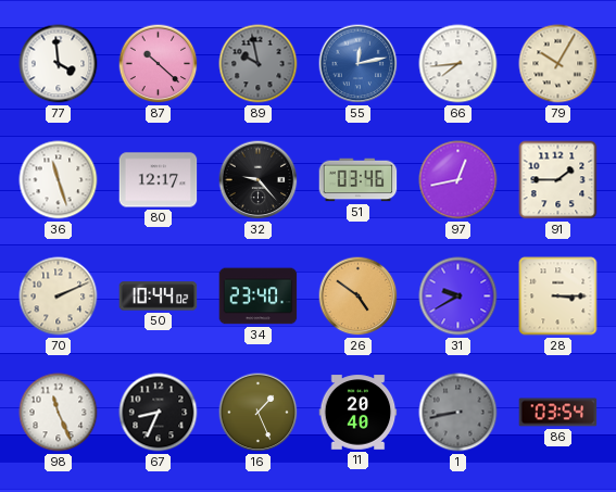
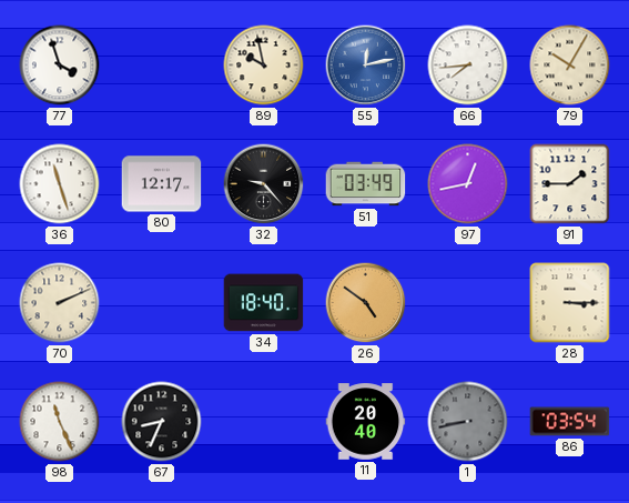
77: 3:59 -> 3:57 (60, 66)
87: 10:22 -> none (159, 64)
89 dial: grey -> cream (264, 66)
51: 03:46 -> 03:49 (366, 184)
50: 10:44 -> none (159, 297)
34: 23:40 -> 18:40 (264, 303)
31: 9:40 -> none (458, 297)
16: 1:26 -> none (259, 413)
